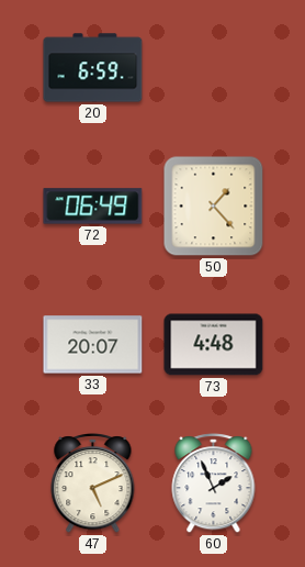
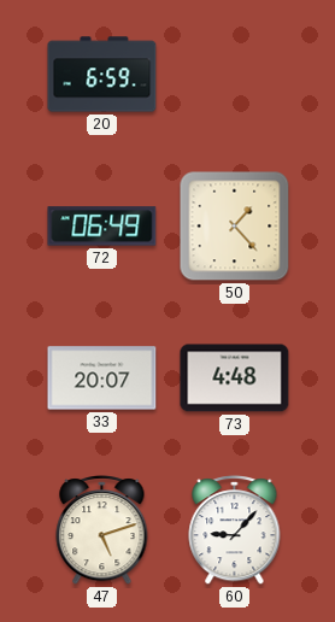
47: 5:11 -> 5:12 (102, 530)
60: 1:56 -> 9:07 (235, 530)
